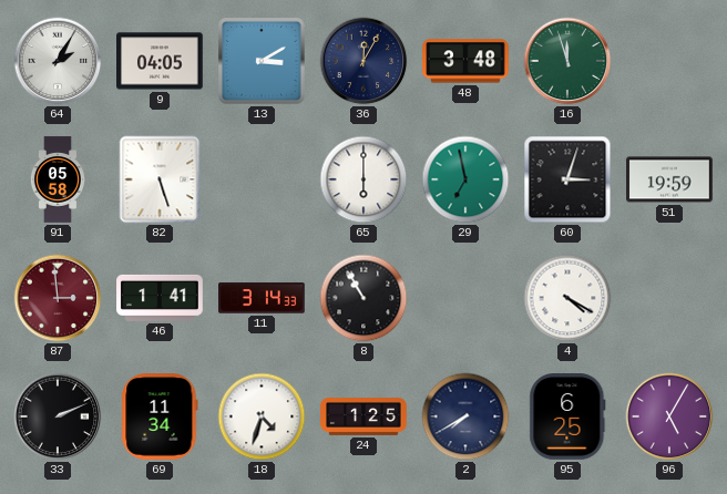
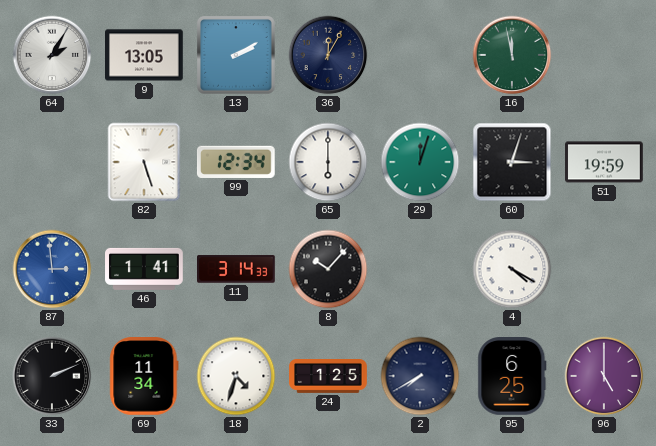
9: 04:05 -> 13:05 (145, 55)
13: 3:10 -> 2:10 (237, 56)
48: 3:48 -> none (465, 61)
16: 11:57 -> 11:58 (512, 55)
91: 05:58 -> none (58, 179)
99: none -> 12:34 (236, 162)
29: 6:58 -> 12:03 (420, 162)
87 dial: burgundy -> blue (52, 269)
8: 10:55 -> 10:07 (328, 269)
96: 5:05 -> 5:00 (604, 376)
